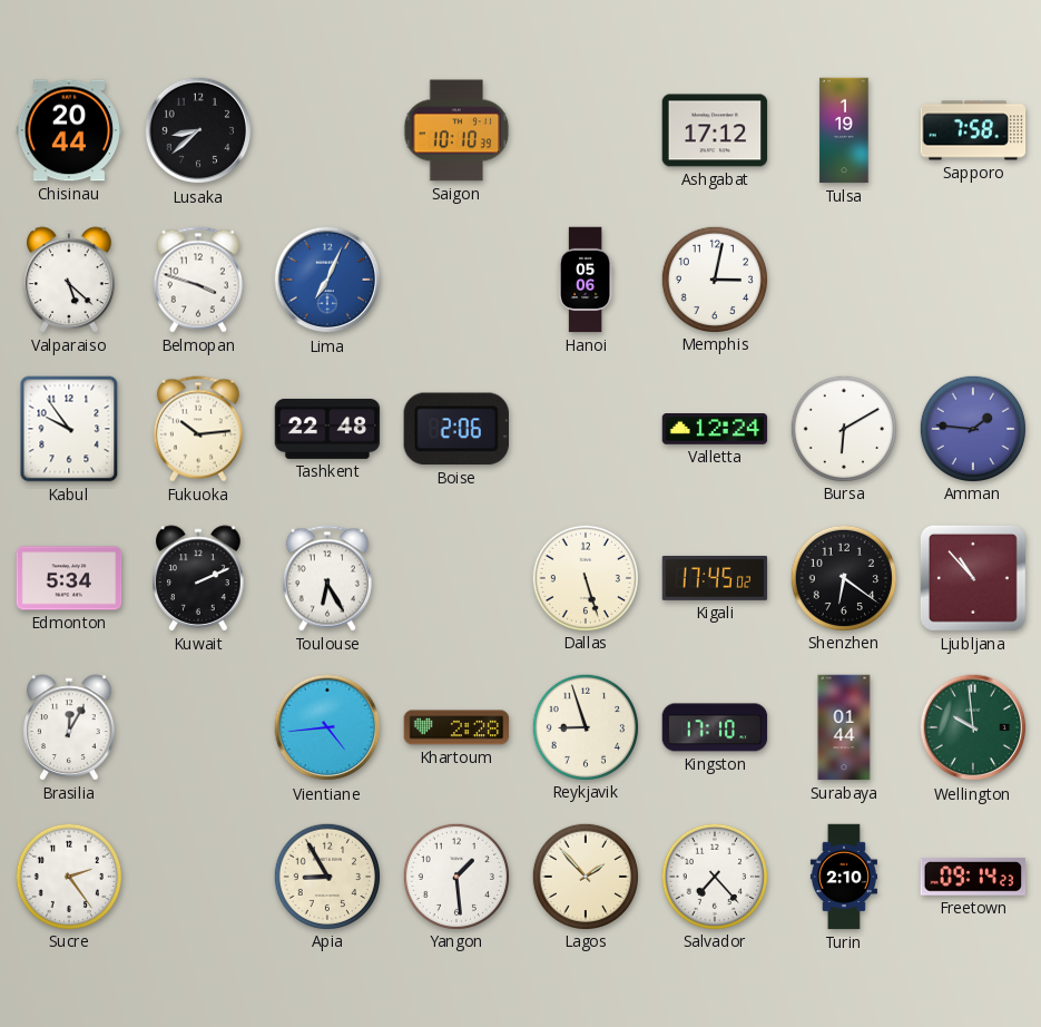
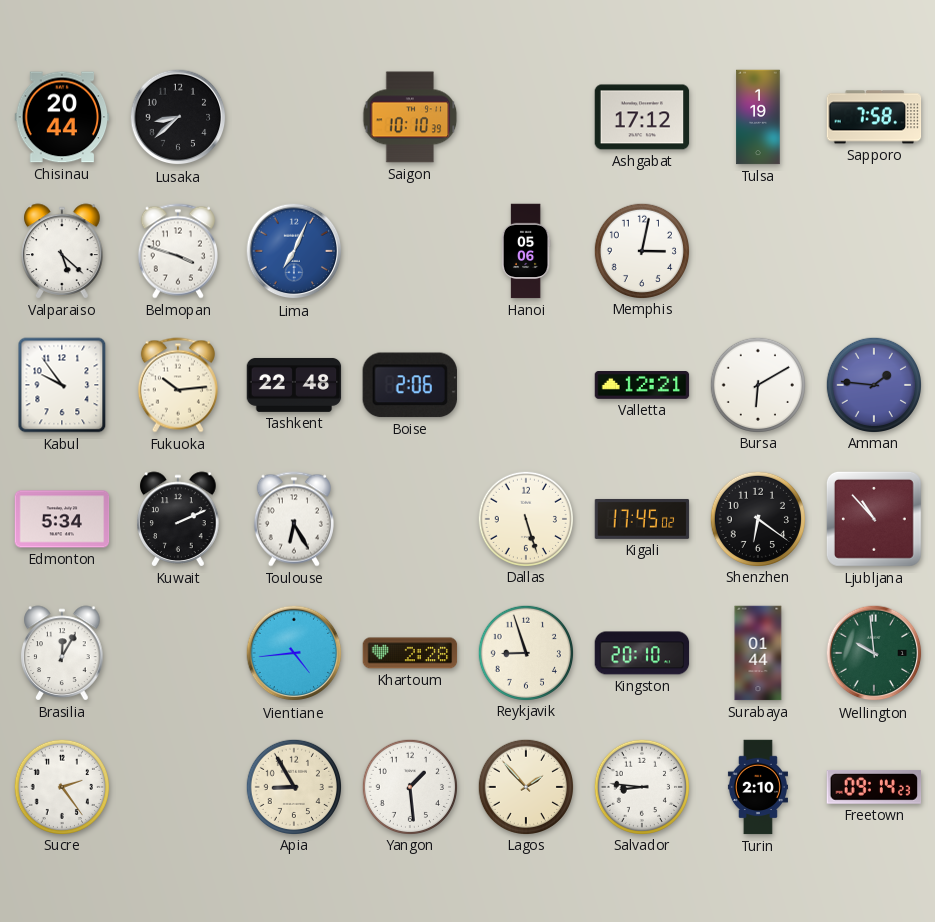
Valletta: 12:24 -> 12:21 (642, 386)
Kingston: 17:10 -> 20:10 (642, 653)
Salvador: 7:23 -> 8:46 (641, 786)
